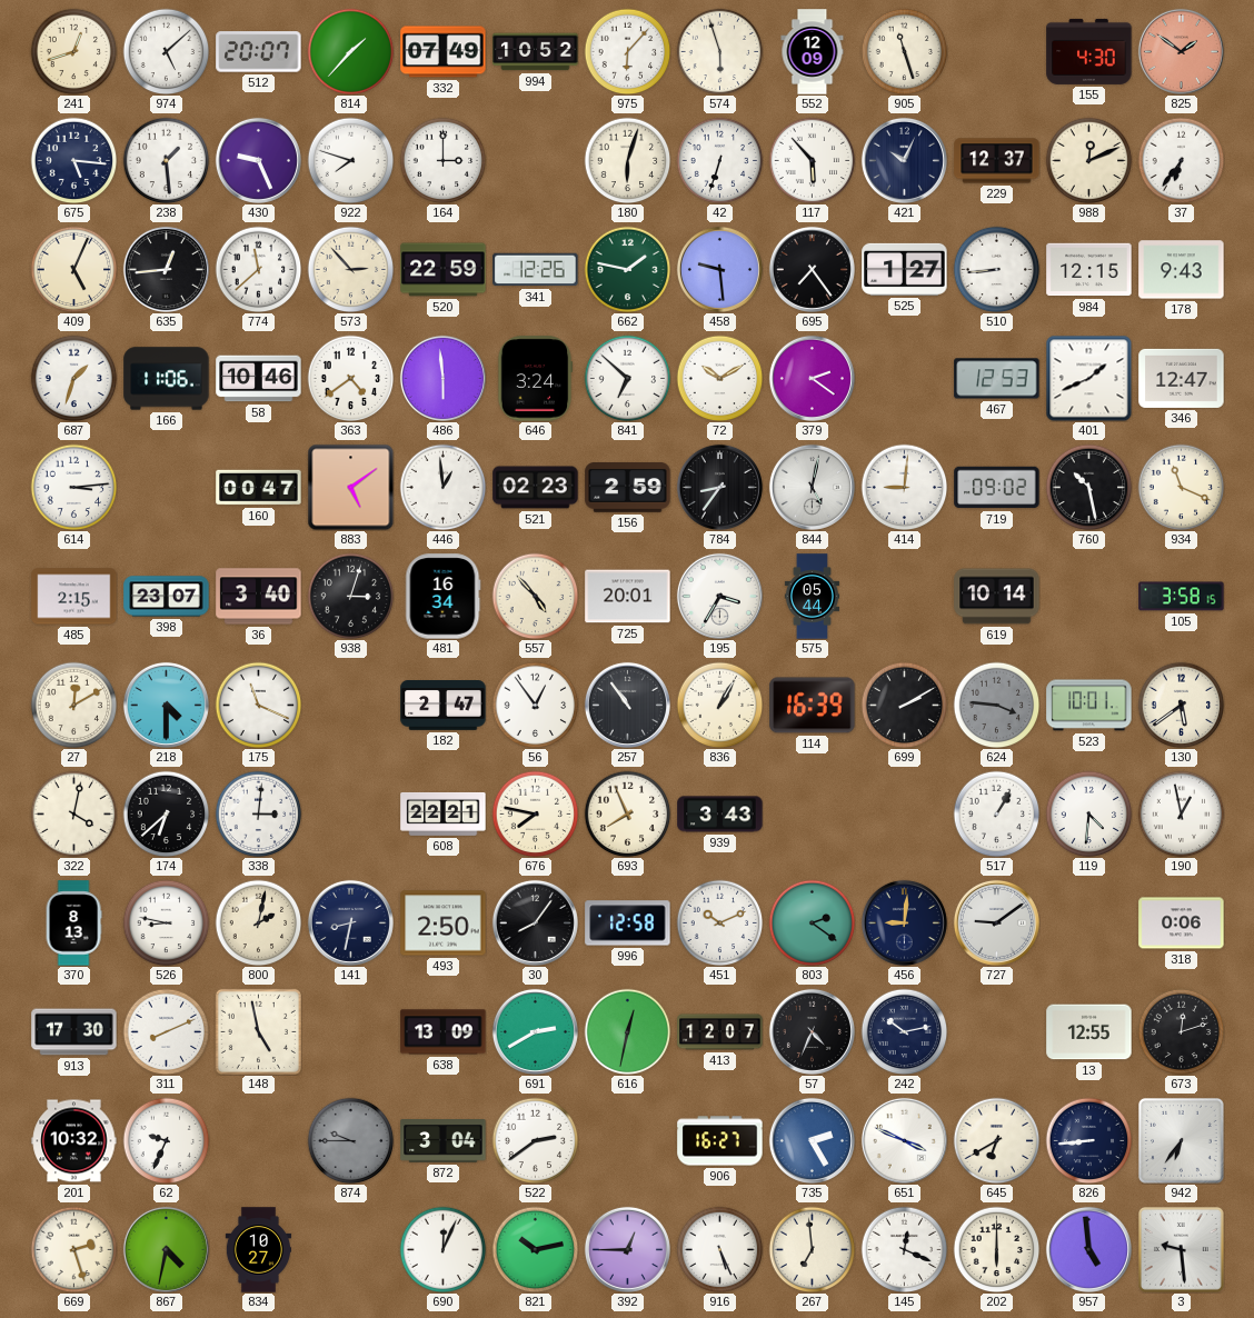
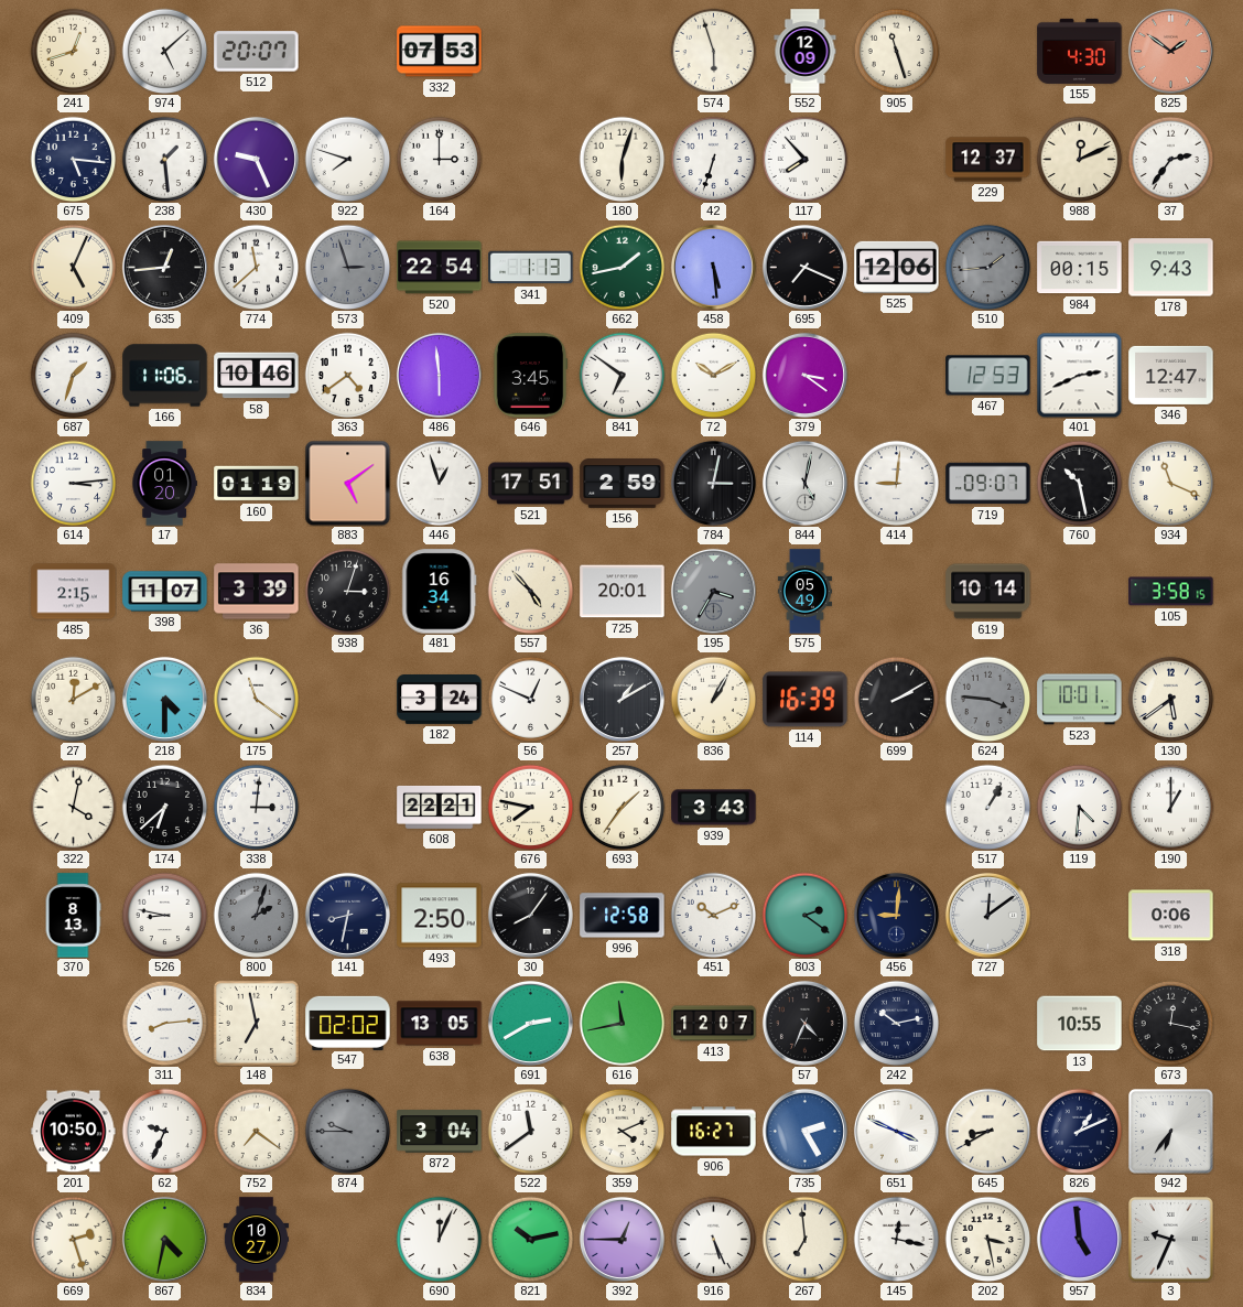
814: 1:37 -> none (350, 51)
332: 07:49 -> 07:53 (440, 52)
994: 10:52 -> none (536, 52)
975: 6:07 -> none (627, 51)
117: 5:53 -> 7:53 (804, 159)
421: 10:04 -> none (904, 160)
37: 6:36 -> 2:36 (1170, 159)
573: 2:53 -> 2:57 (347, 267)
573 dial: cream -> grey (347, 267)
520: 22:59 -> 22:54 (440, 268)
341: 12:26 -> 1:13 (531, 268)
662: 1:47 -> 1:43 (622, 267)
458: 9:29 -> 5:29 (713, 267)
695: 7:24 -> 7:19 (804, 267)
525: 1:27 -> 12:06 (897, 267)
510: 8:44 -> 1:44 (987, 267)
510 dial: white -> grey (987, 267)
984: 12:15 -> 00:15 (1080, 268)
646: 3:24 -> 3:45 (530, 376)
841: 6:52 -> 6:51 (622, 375)
379: 2:21 -> 3:21 (804, 375)
401: 1:41 -> 2:41 (1079, 375)
17: none -> 01:20 (164, 484)
160: 00:47 -> 01:19 (257, 484)
446: 12:59 -> 12:57 (439, 483)
521: 02:23 -> 17:51 (531, 484)
784: 8:36 -> 3:02 (713, 483)
719: 09:02 -> 09:07 (988, 484)
398: 23:07 -> 11:07 (165, 592)
36: 3:40 -> 3:39 (257, 592)
195 dial: white -> grey (713, 591)
575: 05:44 -> 05:49 (804, 592)
175: 11:19 -> 11:21 (256, 699)
182: 2:47 -> 3:24 (440, 700)
56: 12:54 -> 12:49 (530, 699)
257: 10:54 -> 1:10 (622, 699)
693: 7:56 -> 1:36 (622, 807)
190: 12:58 -> 1:00 (1170, 807)
800: 2:02 -> 2:03 (256, 915)
800 dial: cream -> grey (256, 915)
727: 9:09 -> 12:09 (987, 915)
913: 17:30 -> none (74, 1032)
311: 8:11 -> 8:14 (164, 1023)
148: 4:58 -> 6:58 (256, 1023)
547: none -> 02:02 (348, 1023)
638: 13:09 -> 13:05 (440, 1024)
616: 12:32 -> 11:43 (622, 1023)
13: 12:55 -> 10:55 (1080, 1024)
673: 12:12 -> 12:17 (1170, 1023)
201: 10:32 -> 10:50 (74, 1132)
752: none -> 7:21 (256, 1131)
522: 2:39 -> 11:39 (530, 1131)
359: none -> 4:11 (622, 1131)
645: 6:40 -> 8:40 (987, 1131)
826: 8:44 -> 1:11 (1079, 1131)
145: 12:19 -> 12:17 (896, 1239)
202: 6:00 -> 3:28 (987, 1239)
3: 9:29 -> 9:34 (1171, 1240)
